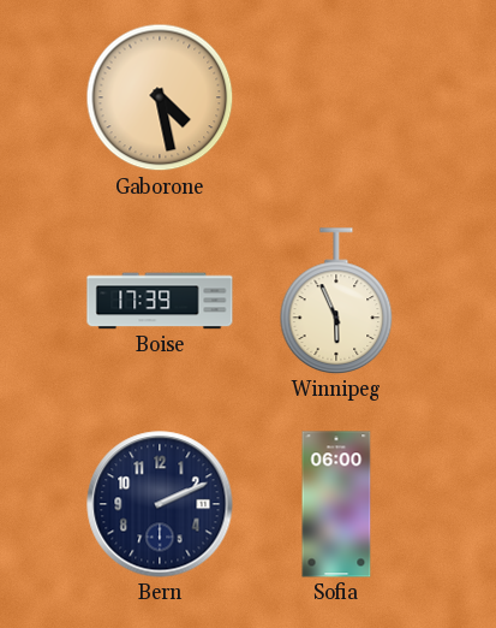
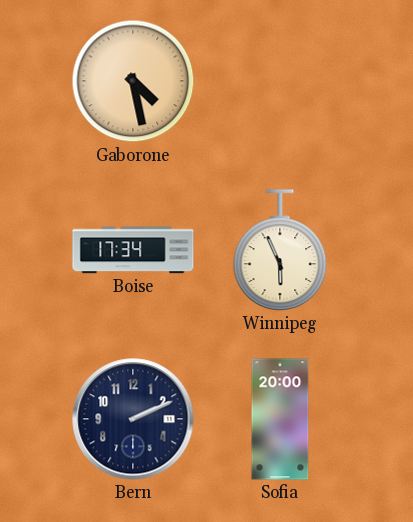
Boise: 17:39 -> 17:34 (133, 250)
Sofia: 06:00 -> 20:00 (280, 419)
